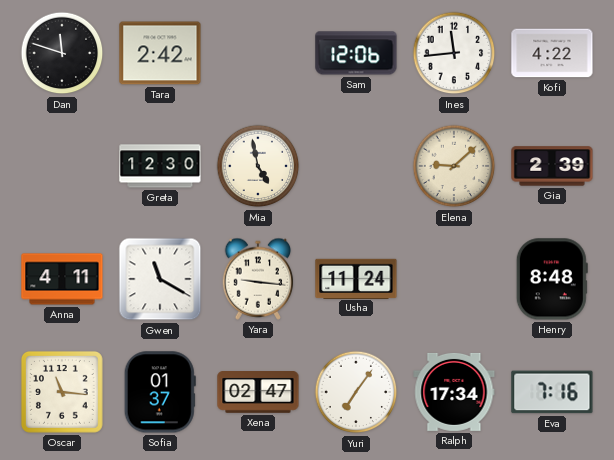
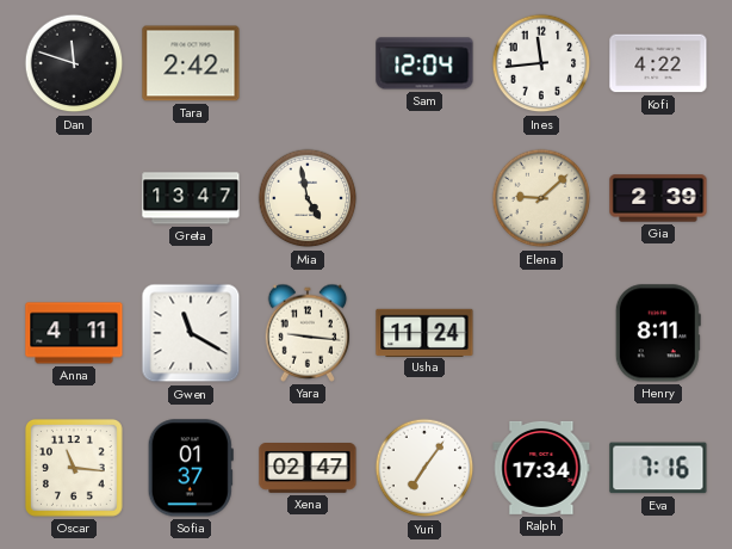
Sam: 12:06 -> 12:04 (424, 63)
Greta: 12:30 -> 13:47 (191, 198)
Henry: 8:48 -> 8:11 (658, 333)
